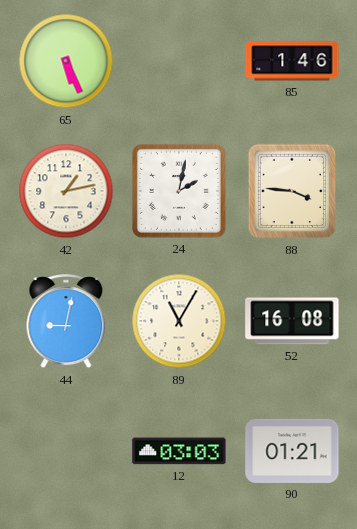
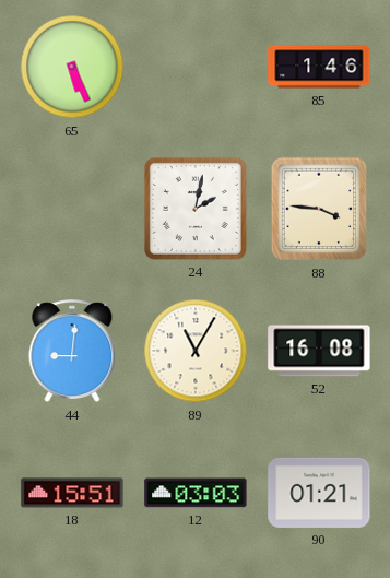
42: 1:13 -> none (66, 191)
44: 9:02 -> 9:01 (72, 352)
18: none -> 15:51 (72, 493)
